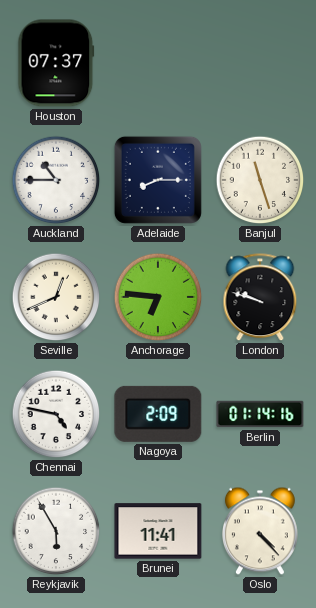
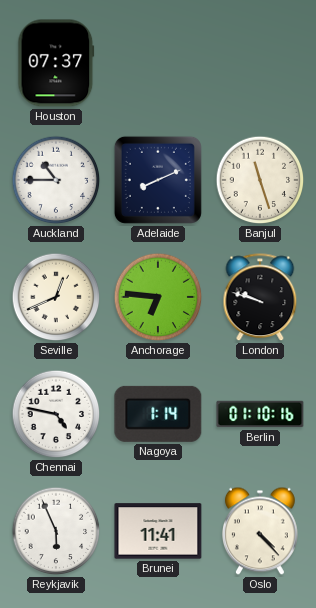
Adelaide: 8:15 -> 8:11 (158, 180)
Nagoya: 2:09 -> 1:14 (158, 414)
Berlin: 01:14 -> 01:10 (260, 414)
Reykjavik: 5:55 -> 5:56 (56, 531)
